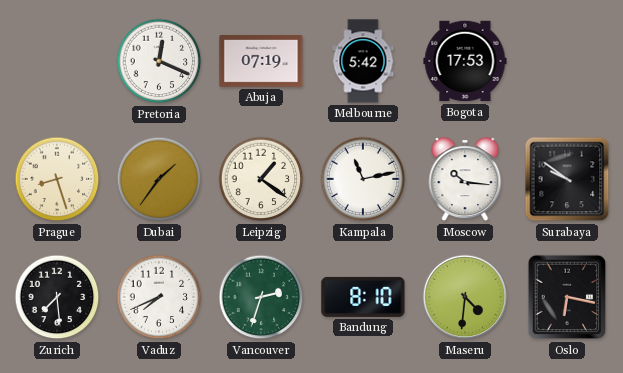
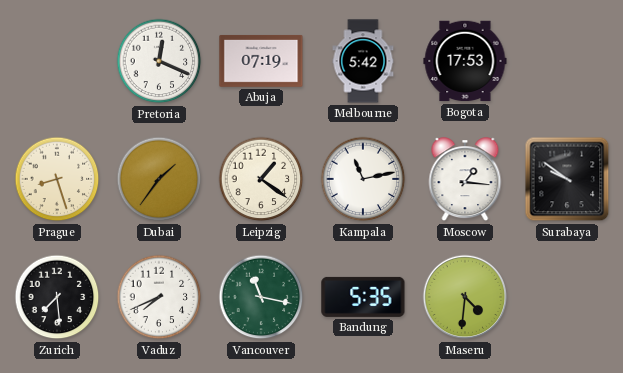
Moscow: 10:16 -> 1:16 (465, 180)
Vancouver: 2:33 -> 11:17 (261, 297)
Bandung: 8:10 -> 5:35 (363, 297)
Oslo: 6:17 -> none (567, 297)
